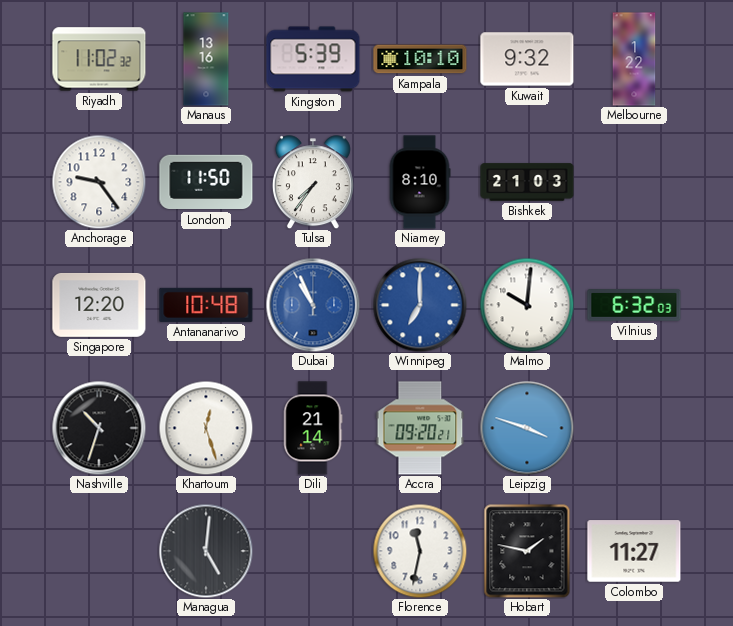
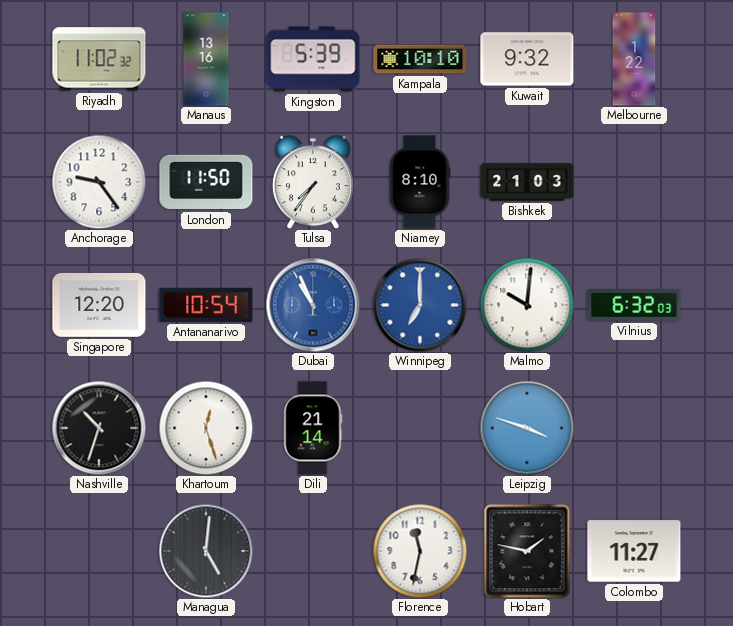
Antananarivo: 10:48 -> 10:54 (206, 305)
Accra: 09:20 -> none (420, 428)
